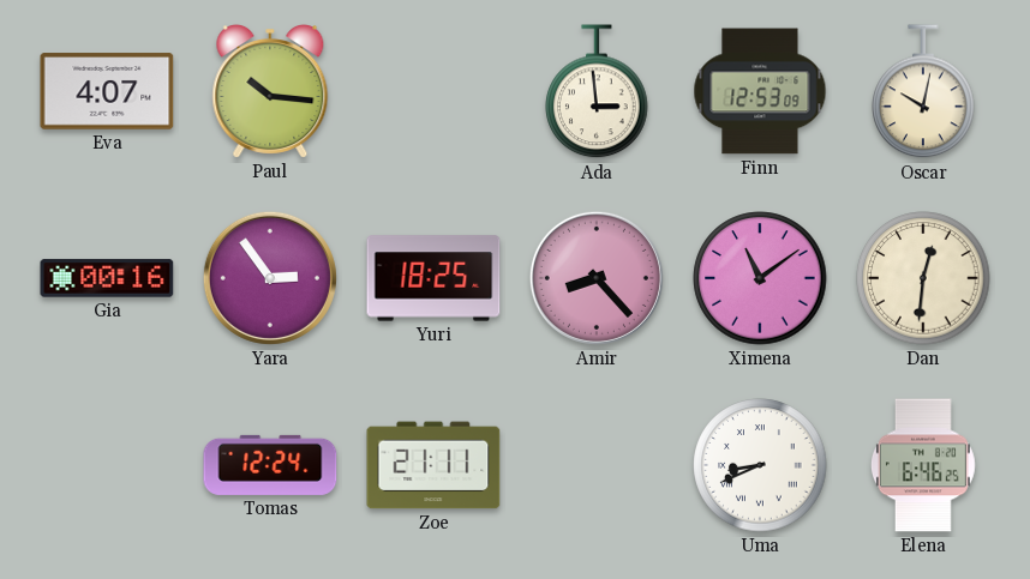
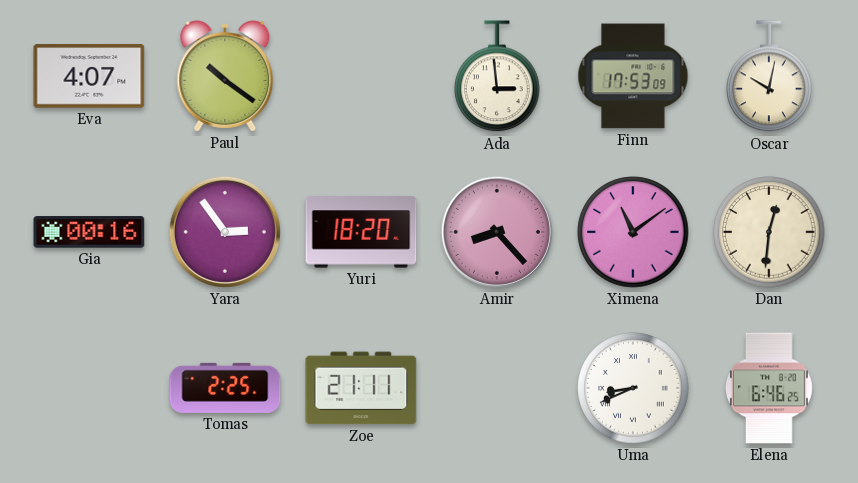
Paul: 10:16 -> 10:21 (225, 77)
Finn: 12:53 -> 17:53 (633, 76)
Yuri: 18:25 -> 18:20 (361, 232)
Tomas: 12:24 -> 2:25 (225, 388)
